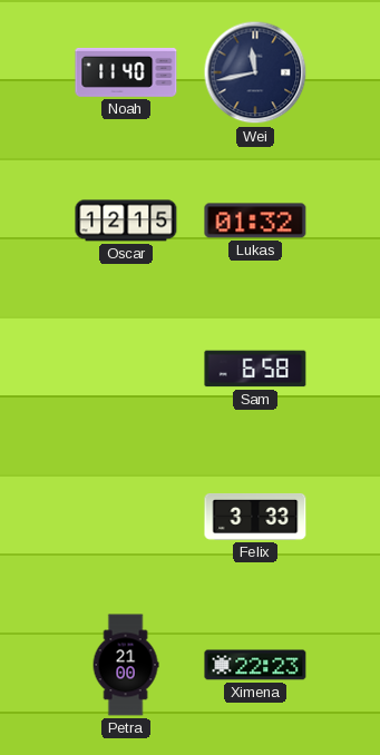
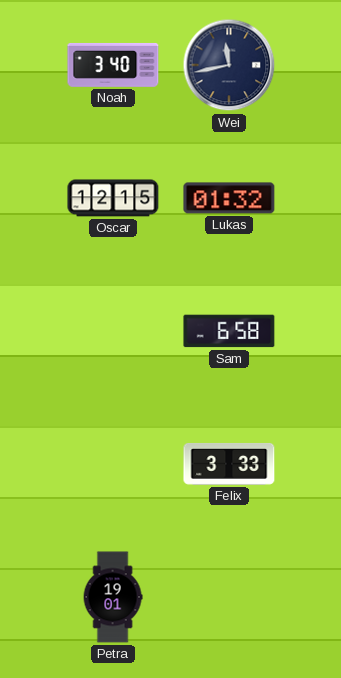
Noah: 11:40 -> 3:40 (113, 65)
Petra: 21:00 -> 19:01 (113, 597)
Ximena: 22:23 -> none (255, 665)
